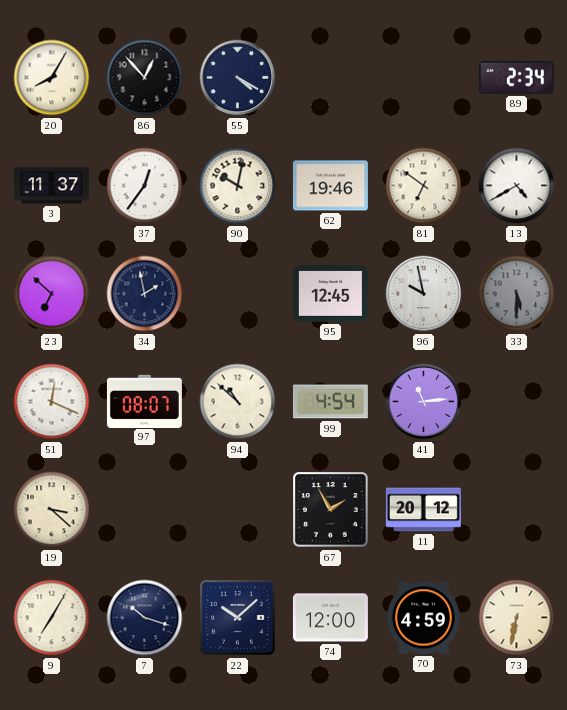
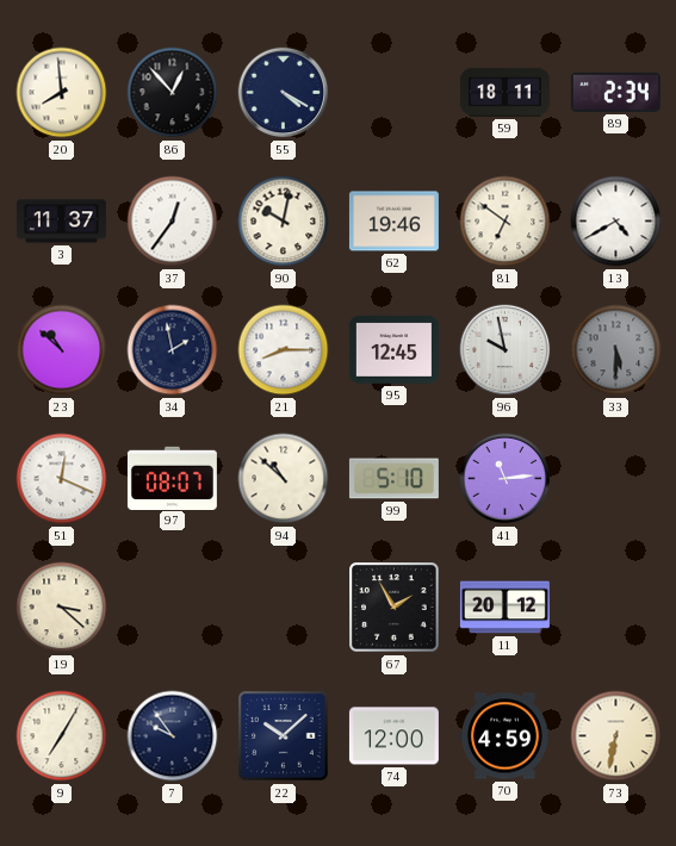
20: 8:05 -> 7:59 (62, 93)
59: none -> 18:11 (504, 93)
23: 6:52 -> 10:52 (62, 350)
21: none -> 8:15 (284, 350)
99: 4:54 -> 5:10 (393, 479)
7: 10:18 -> 9:54 (173, 736)
